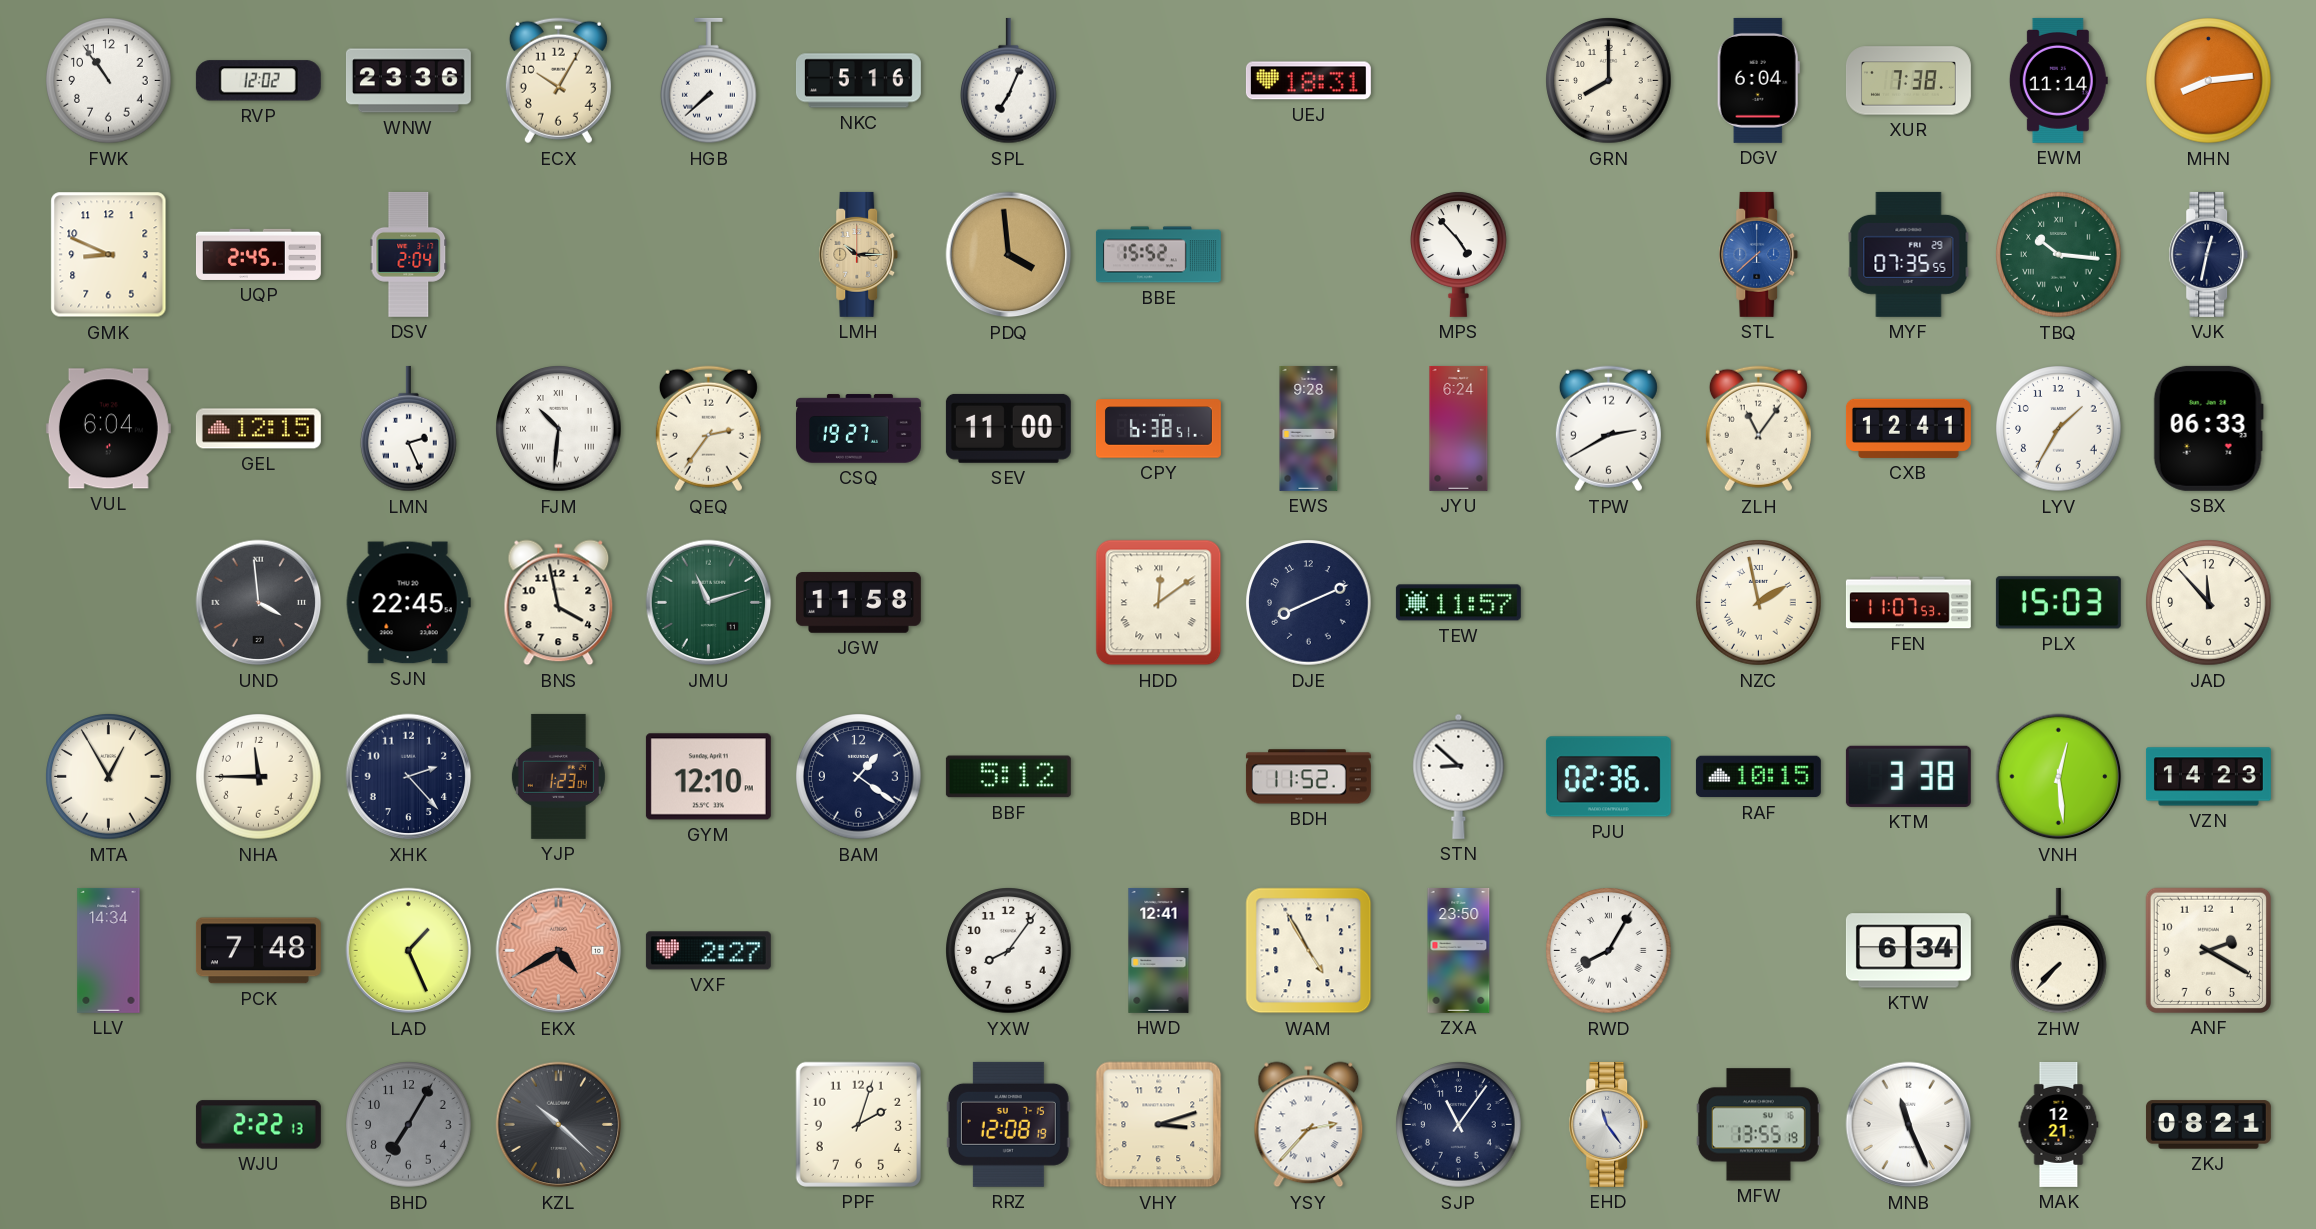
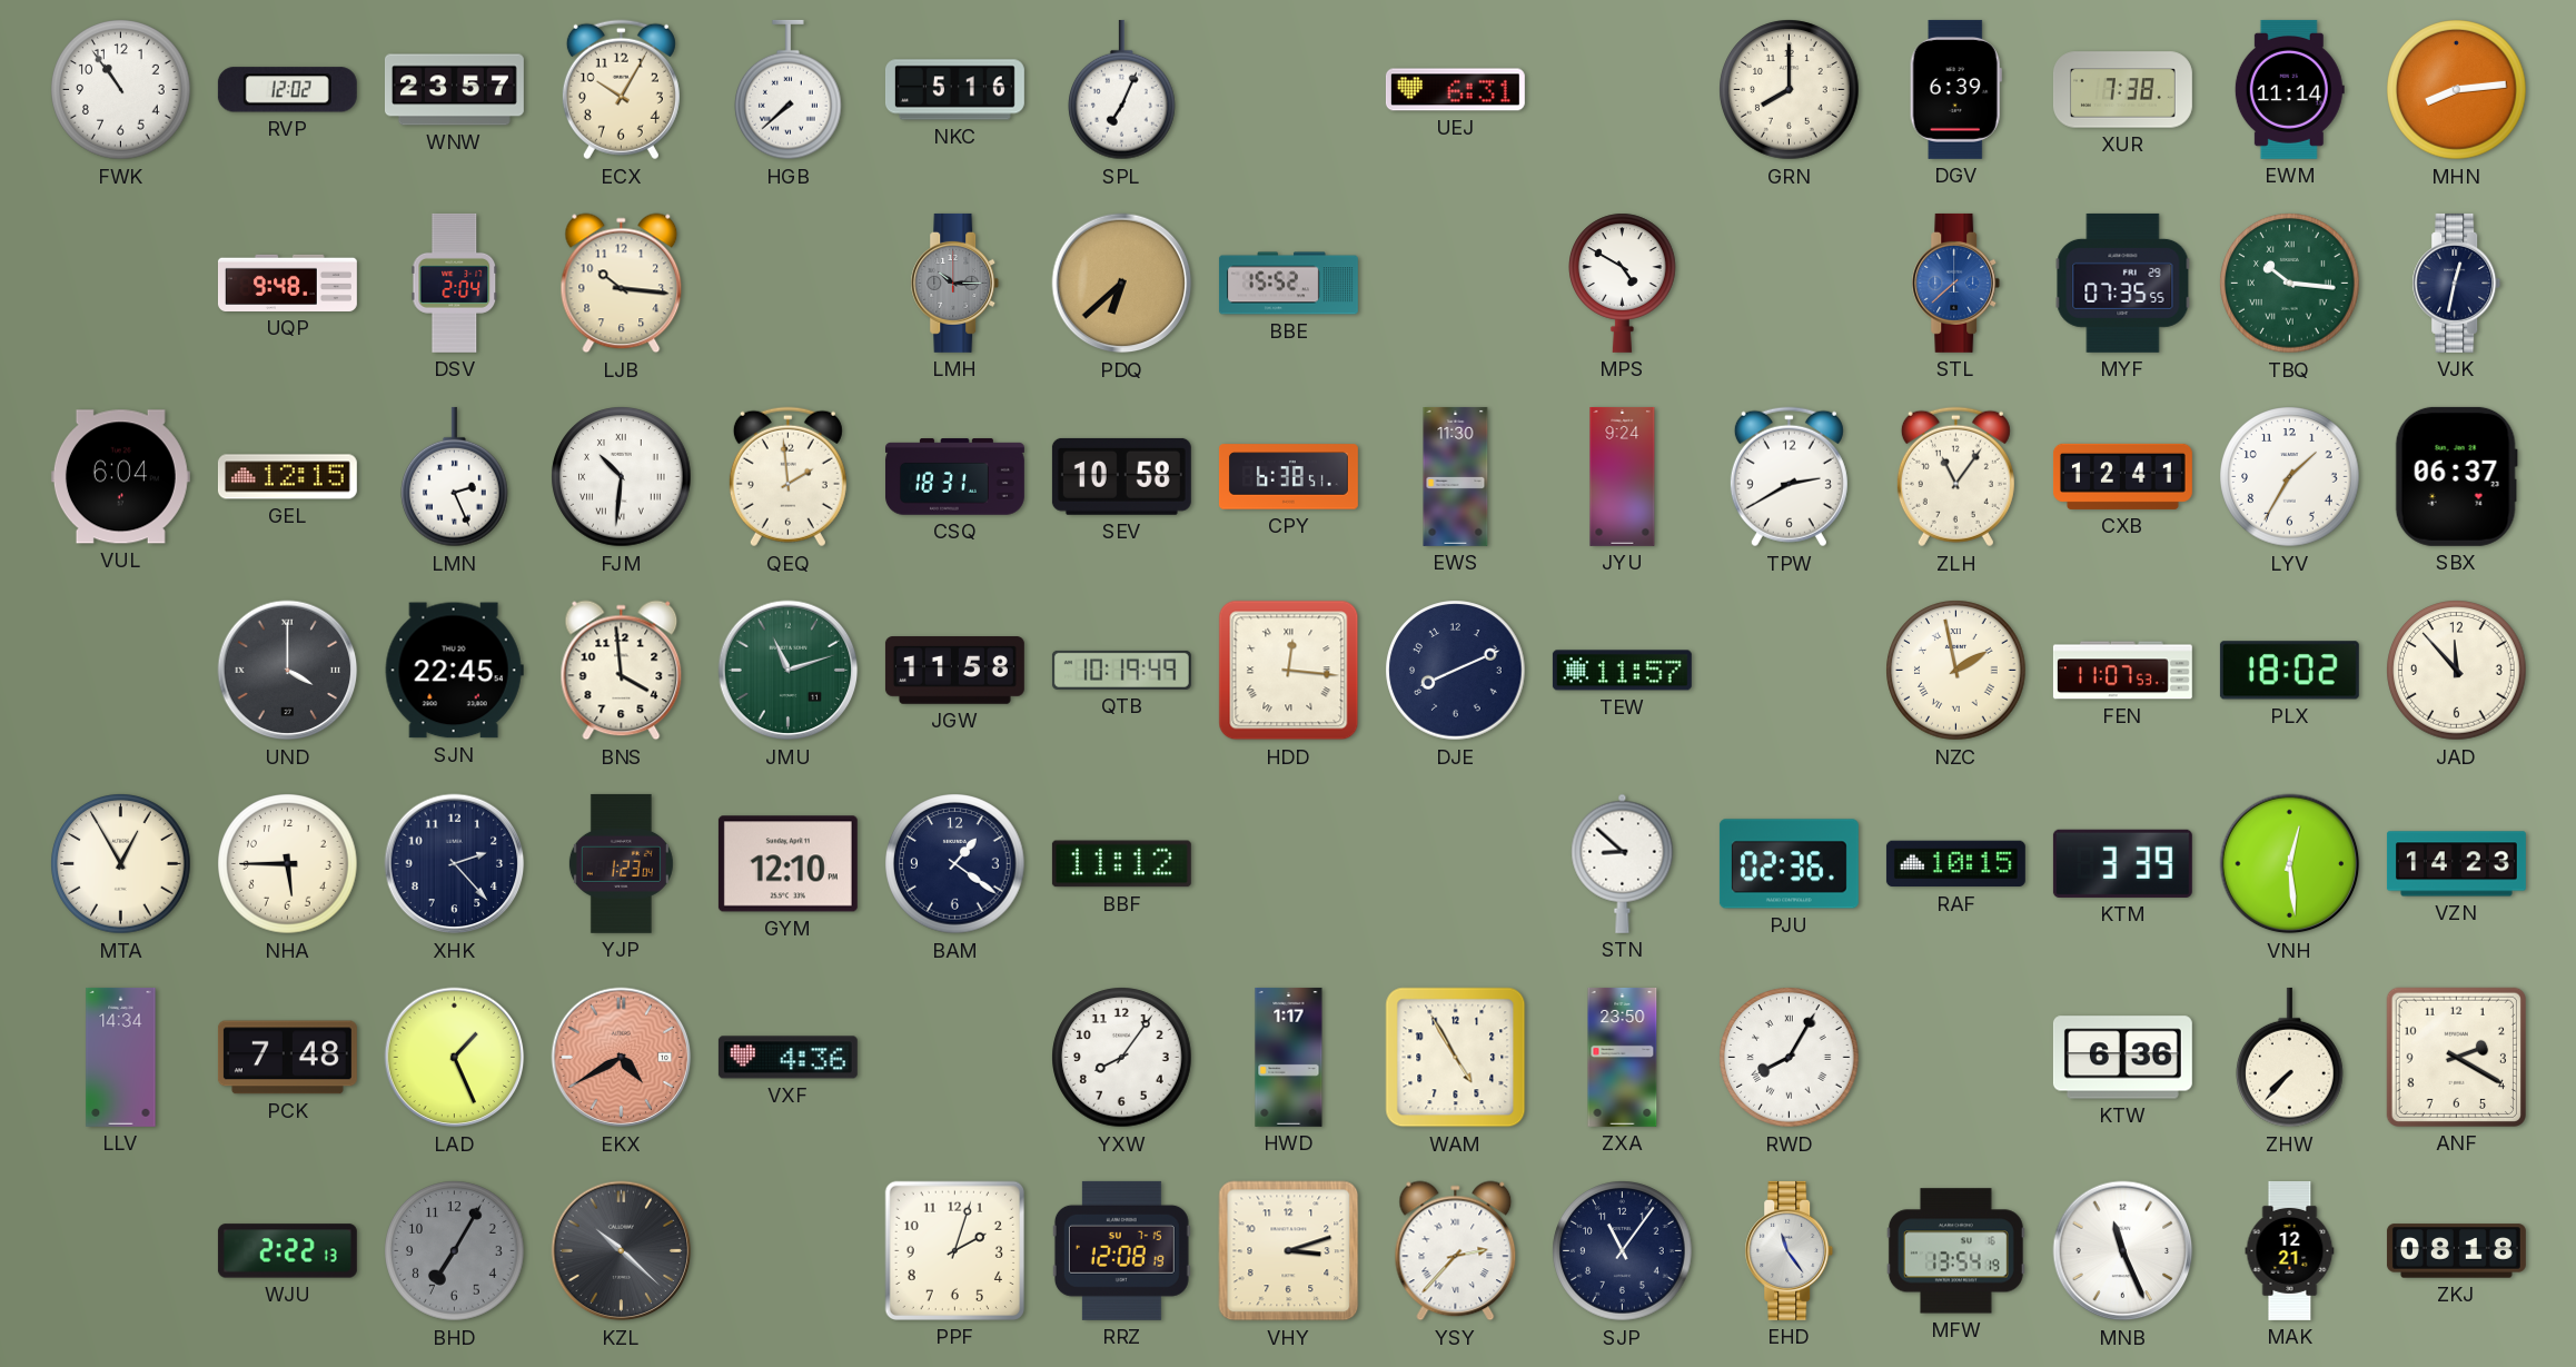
WNW: 23:36 -> 23:57 (454, 90)
UEJ: 18:31 -> 6:31 (1455, 90)
DGV: 6:04 -> 6:39 (1955, 89)
GMK: 8:49 -> none (109, 255)
UQP: 2:45 -> 9:48 (287, 283)
LJB: none -> 10:16 (622, 284)
LMH dial: champagne -> grey (955, 283)
PDQ: 3:59 -> 6:38 (1122, 284)
MPS: 4:53 -> 4:50 (1623, 283)
QEQ: 2:36 -> 1:59 (787, 477)
CSQ: 19:27 -> 18:31 (954, 477)
SEV: 11:00 -> 10:58 (1121, 476)
EWS: 9:28 -> 11:30 (1456, 476)
JYU: 6:24 -> 9:24 (1623, 476)
SBX: 06:33 -> 06:37 (2456, 476)
UND: 3:59 -> 4:00 (288, 671)
BNS: 3:58 -> 3:59 (622, 671)
QTB: none -> 10:19 (1121, 670)
HDD: 12:09 -> 12:16 (1289, 671)
PLX: 15:03 -> 18:02 (2289, 671)
NHA: 11:45 -> 5:45 (288, 864)
BBF: 5:12 -> 11:12 (1121, 864)
BDH: 11:52 -> none (1308, 777)
KTM: 3:38 -> 3:39 (2122, 863)
VXF: 2:27 -> 4:36 (787, 1058)
HWD: 12:41 -> 1:17 (1289, 1057)
KTW: 6:34 -> 6:36 (2122, 1058)
MFW: 13:55 -> 13:54 (1955, 1251)
ZKJ: 08:21 -> 08:18 (2456, 1251)
